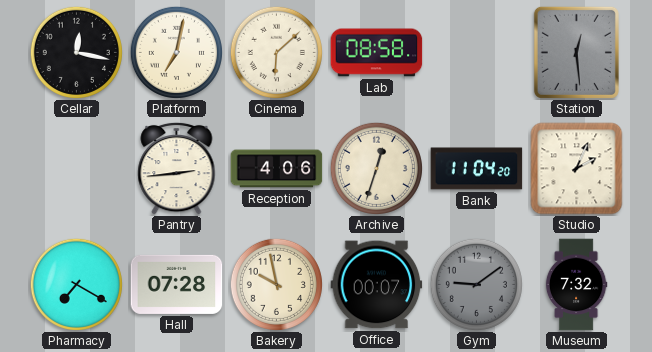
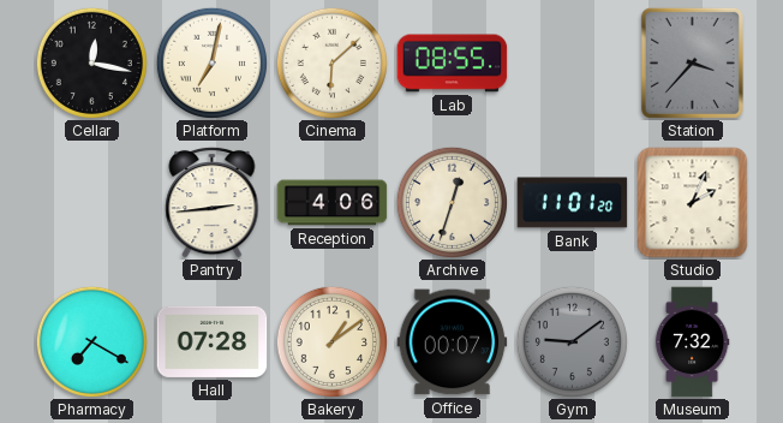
Lab: 08:58 -> 08:55 (453, 64)
Station: 12:29 -> 3:37 (692, 62)
Bank: 11:04 -> 11:01 (573, 203)
Bakery: 9:58 -> 1:09 (331, 341)
